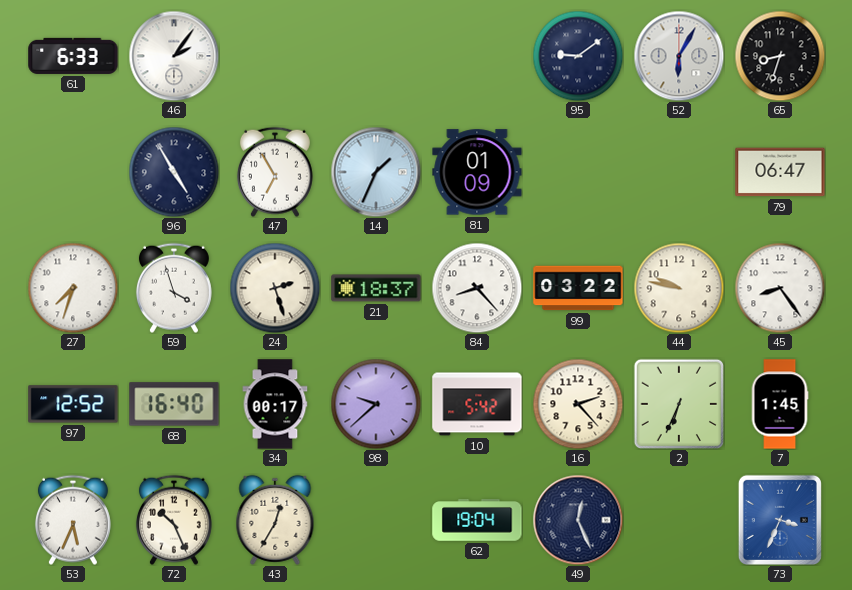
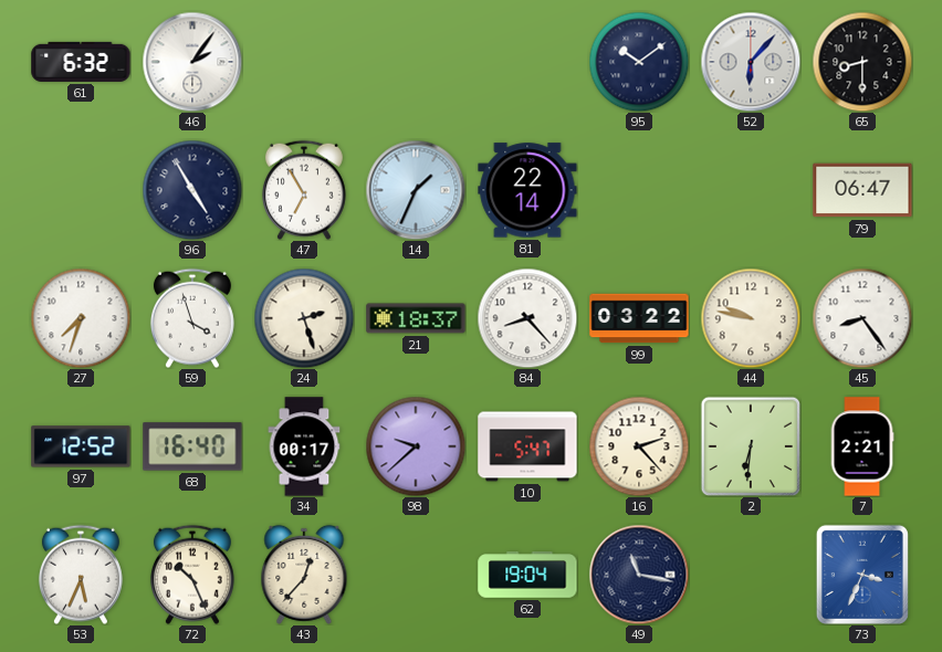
61: 6:33 -> 6:32 (81, 62)
95: 9:09 -> 10:09 (639, 62)
52: 6:05 -> 6:07 (751, 62)
65: 8:33 -> 8:30 (862, 62)
81: 01:09 -> 22:14 (527, 190)
10: 5:42 -> 5:47 (527, 446)
2: 6:34 -> 6:31 (751, 446)
7: 1:45 -> 2:21 (862, 446)
43: 12:35 -> 12:37 (304, 575)
49: 12:26 -> 11:17 (639, 575)
